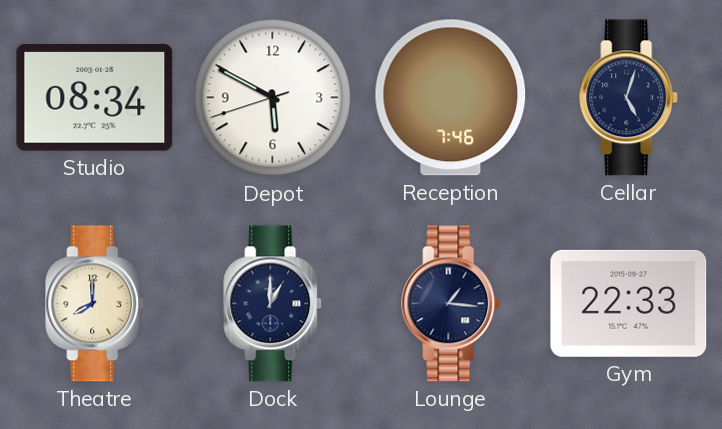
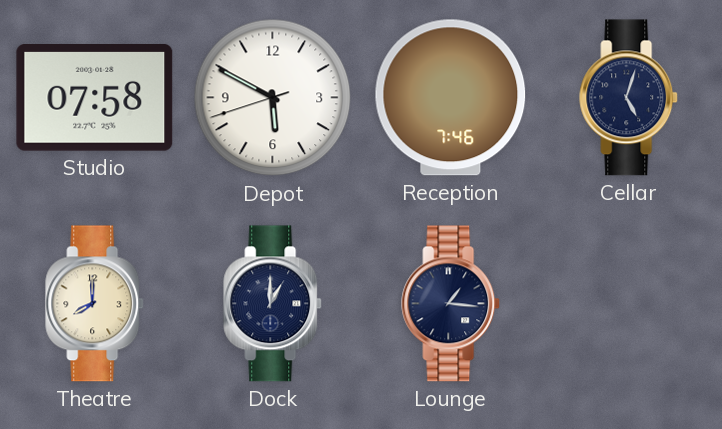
Studio: 08:34 -> 07:58 (95, 98)
Gym: 22:33 -> none (629, 303)
